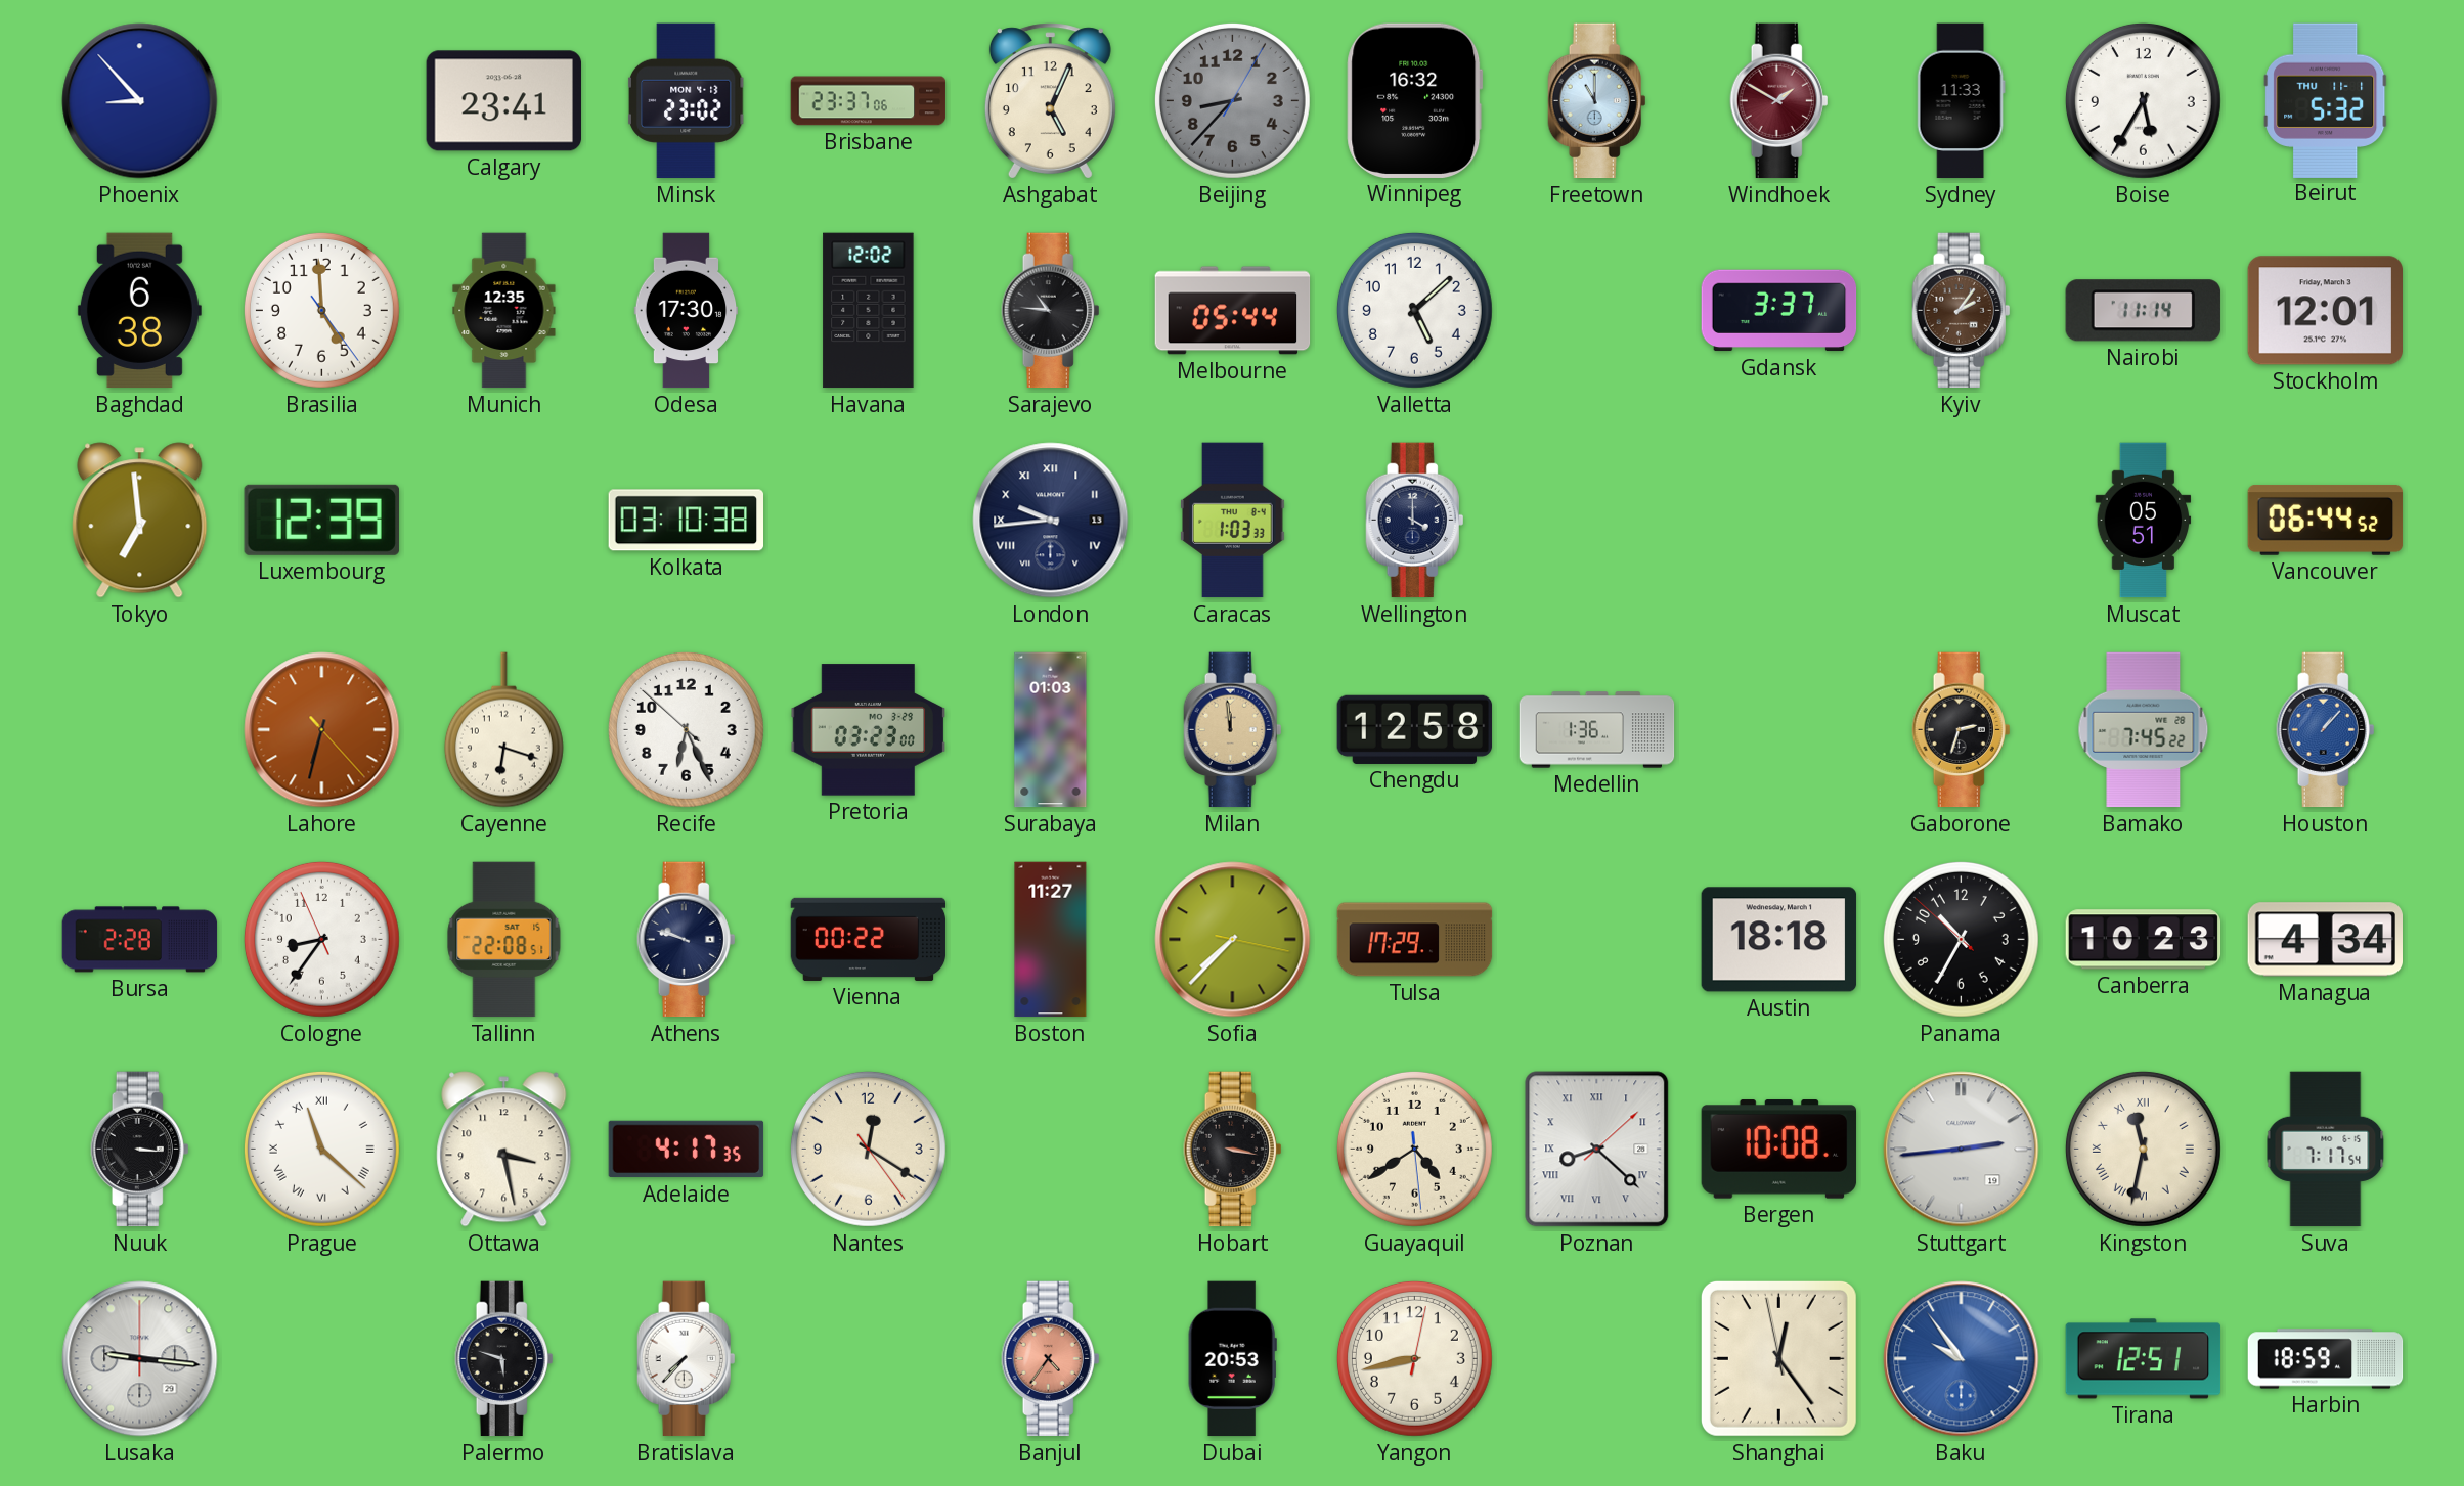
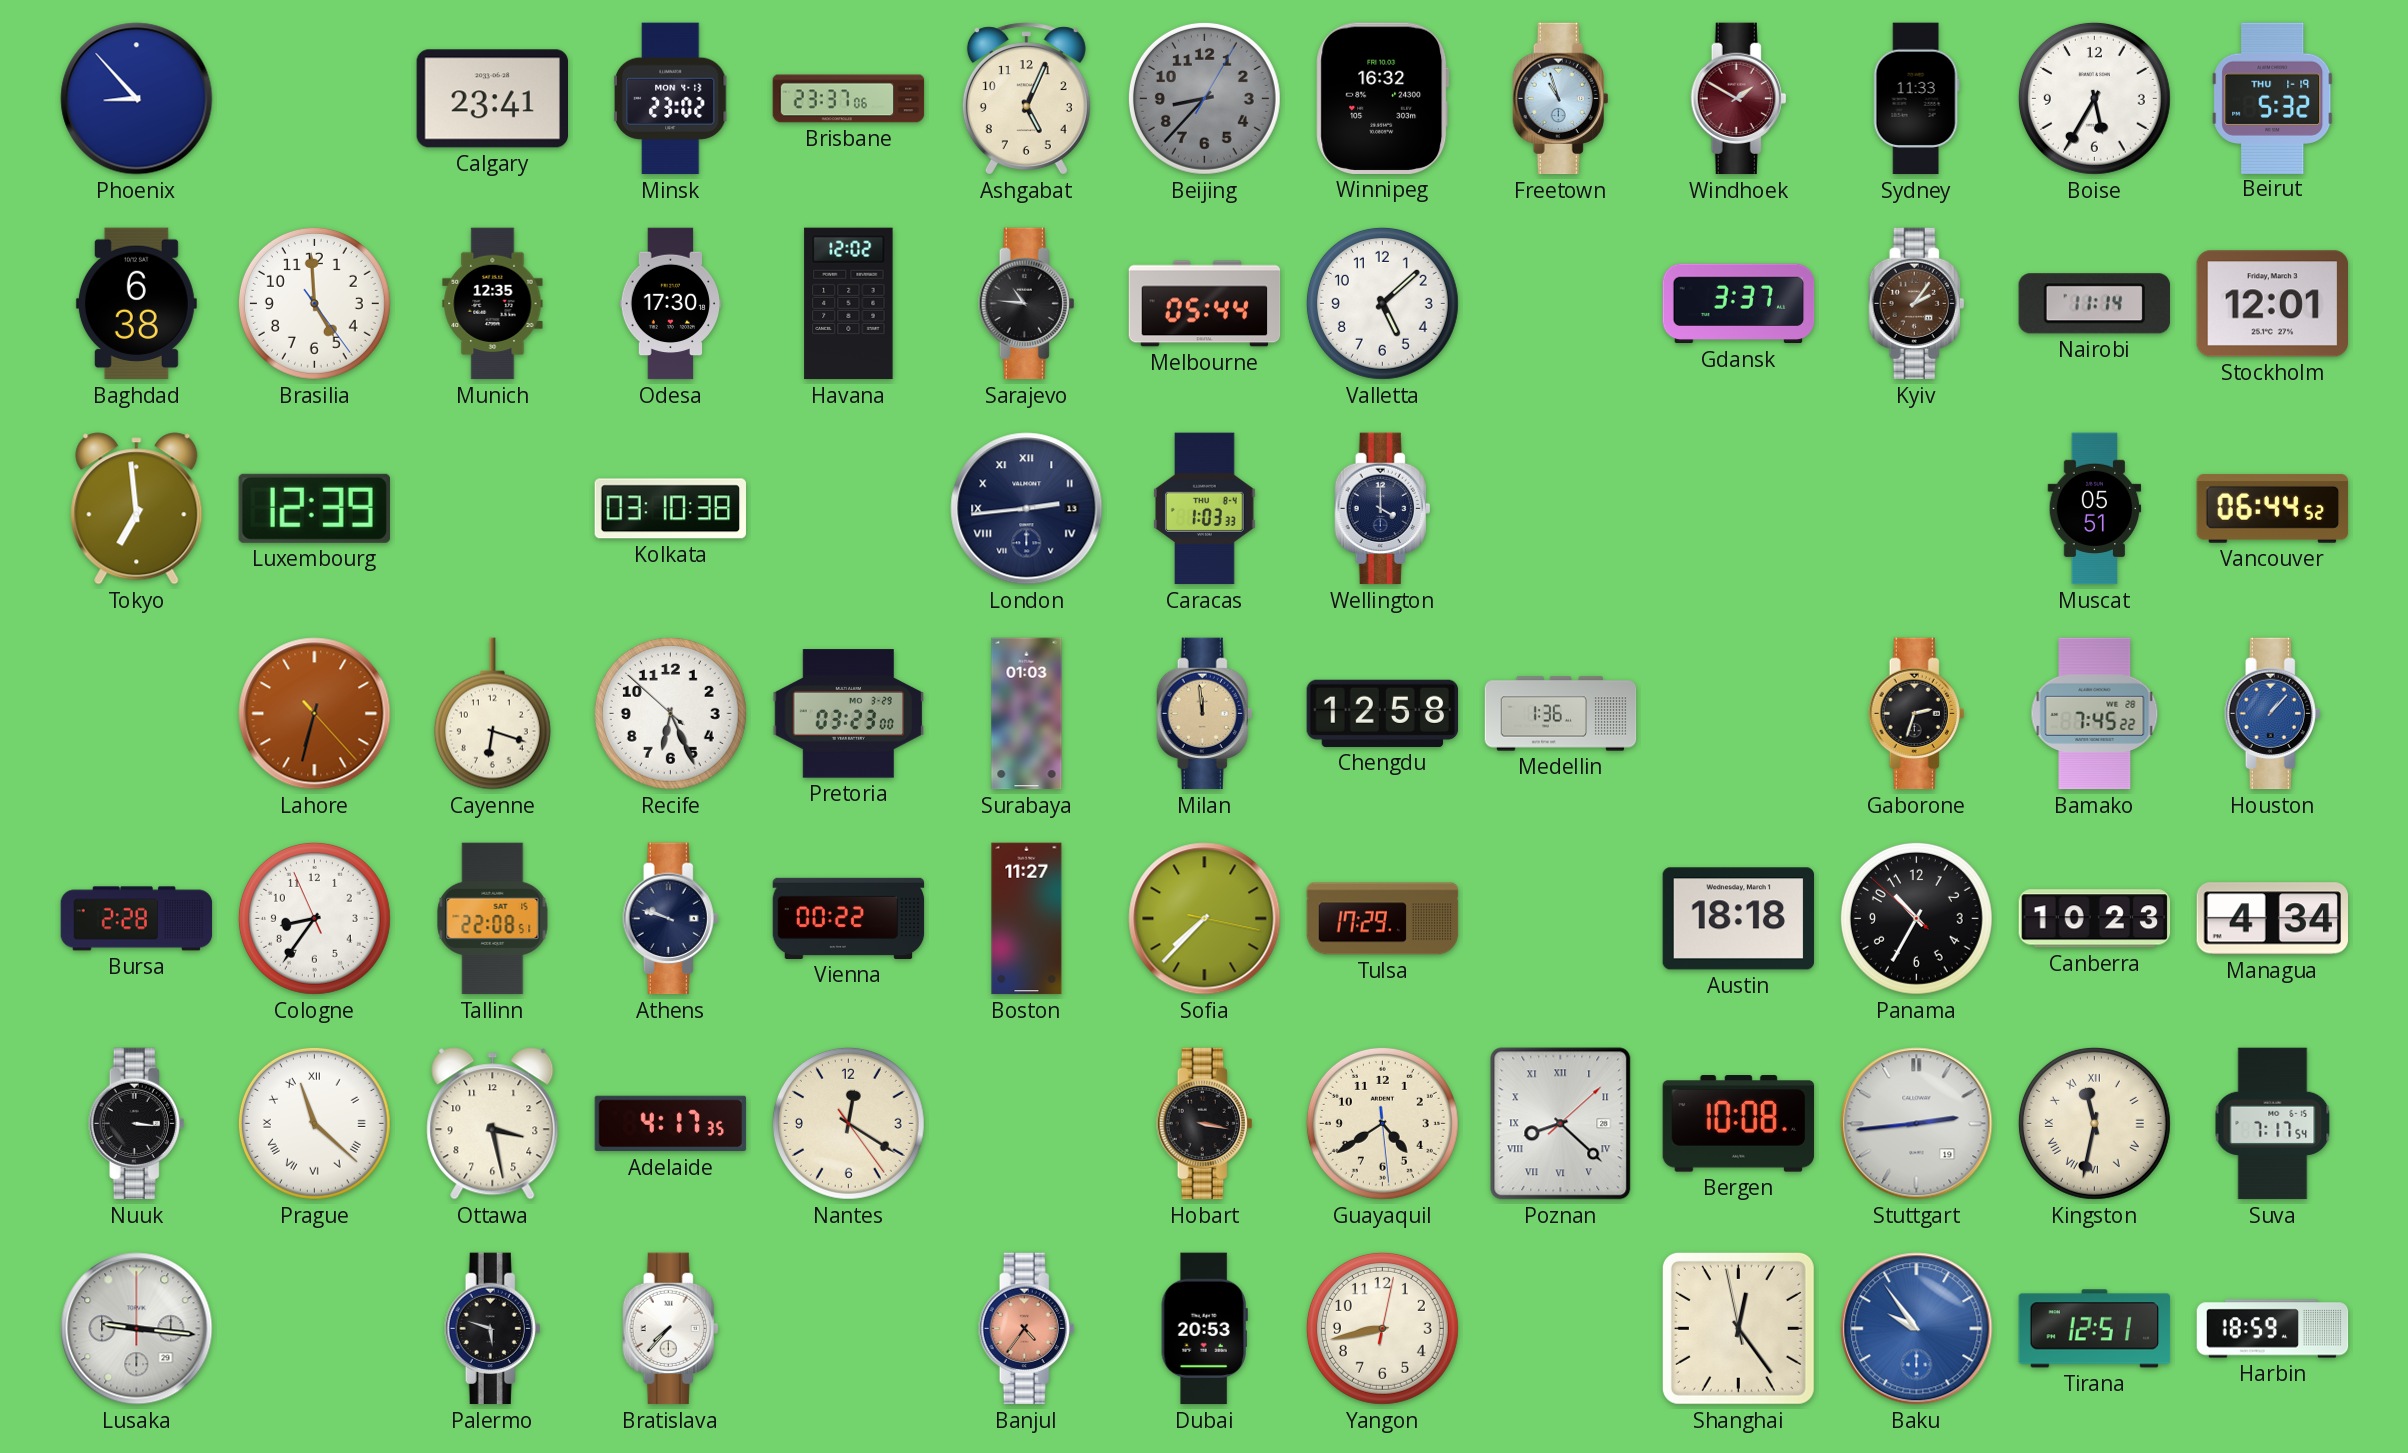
Freetown: 11:00 -> 10:57 (1561, 99)
Beirut date: THU 11-1 -> THU 1-19 (2273, 98)
London: 9:44 -> 2:44 (1027, 509)
